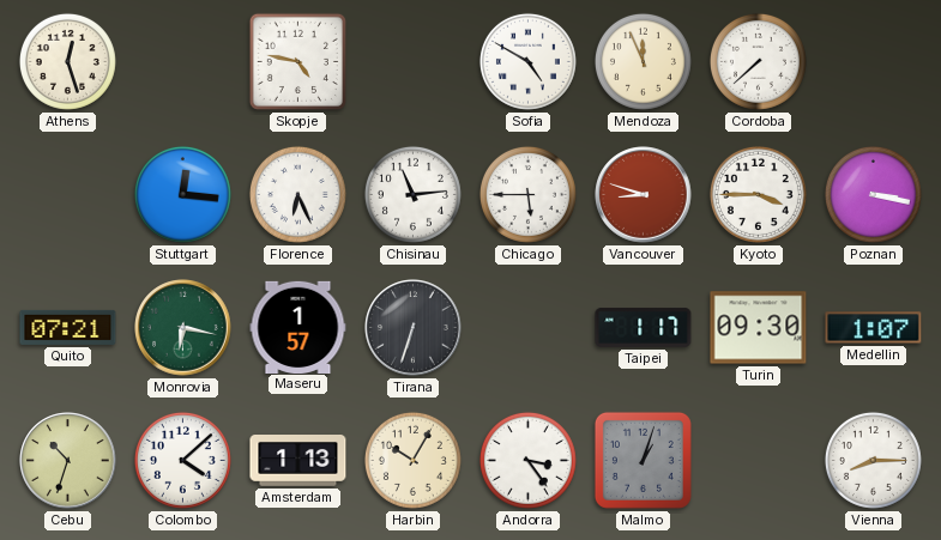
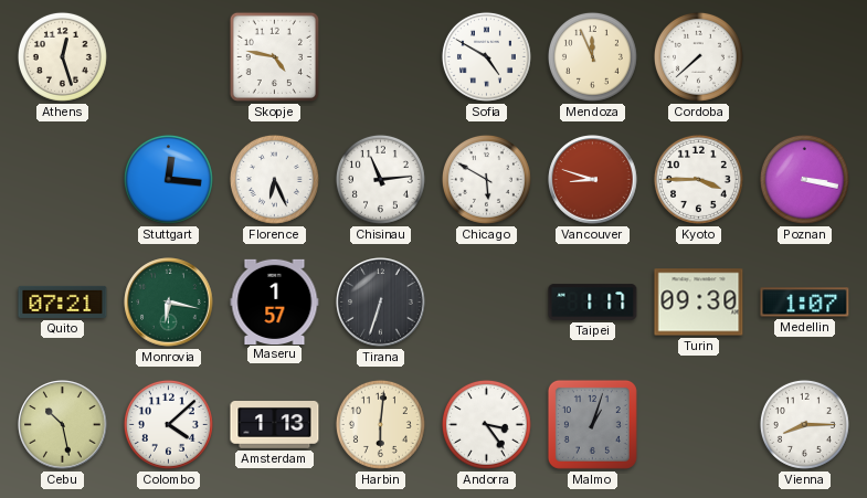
Chicago: 5:45 -> 5:50 (486, 179)
Cebu: 10:33 -> 10:28 (63, 425)
Harbin: 10:05 -> 6:01 (380, 424)
